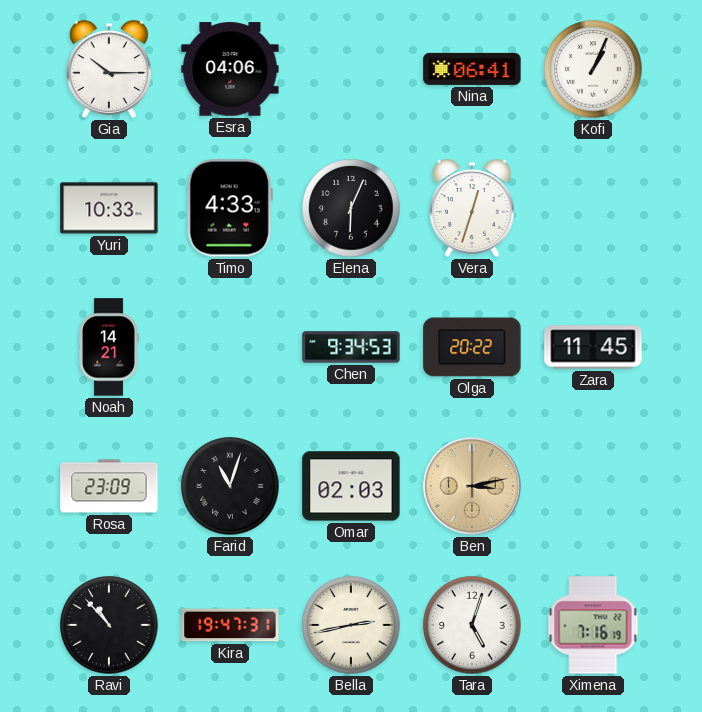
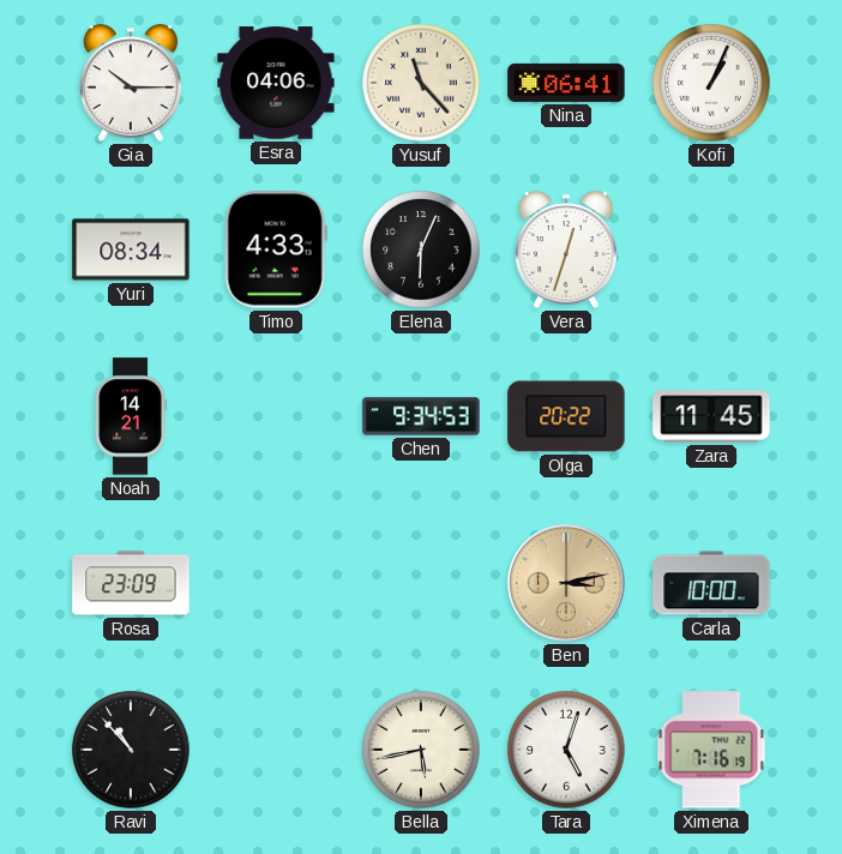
Yusuf: none -> 11:23 (421, 83)
Yuri: 10:33 -> 08:34 (131, 249)
Farid: 11:03 -> none (230, 486)
Omar: 02:03 -> none (351, 486)
Carla: none -> 10:00 (711, 583)
Kira: 19:47 -> none (230, 625)
Bella: 2:43 -> 5:43 (421, 750)
